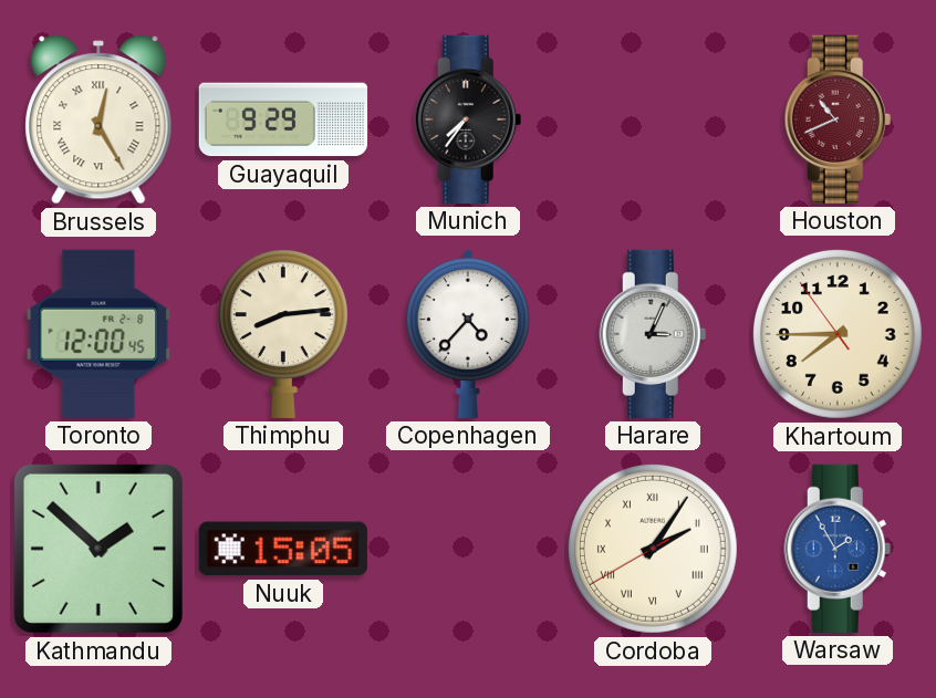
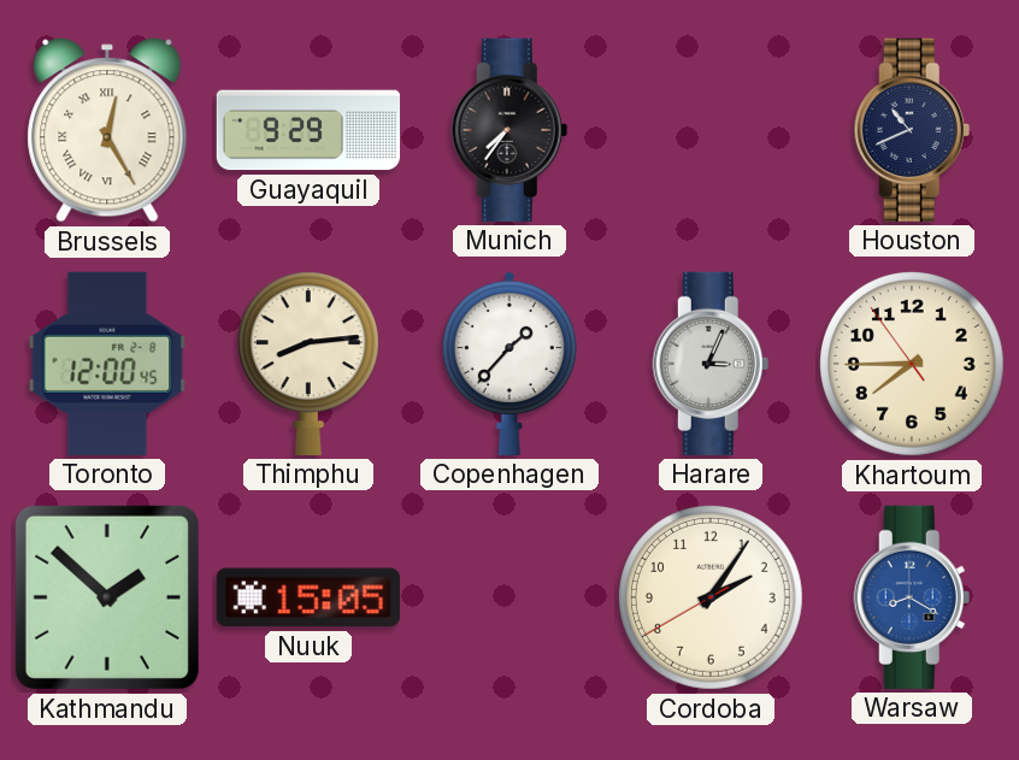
Houston dial: burgundy -> navy (912, 130)
Copenhagen: 4:37 -> 1:37 (509, 363)
Cordoba numerals: Roman -> Arabic (711, 597)
Warsaw: 1:55 -> 8:20 (912, 597)
